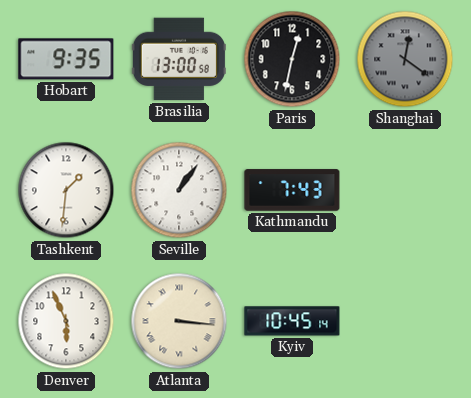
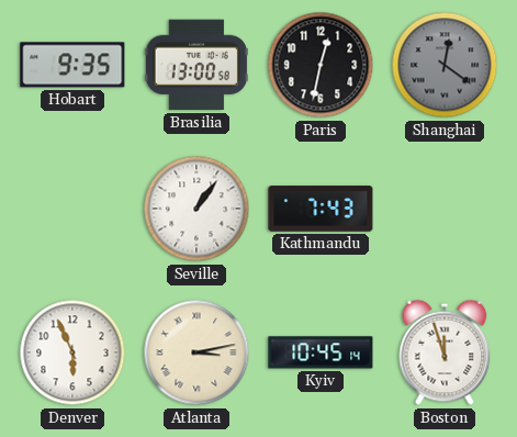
Tashkent: 1:31 -> none (66, 190)
Atlanta: 3:16 -> 3:13 (196, 352)
Boston: none -> 11:57 (445, 352)
